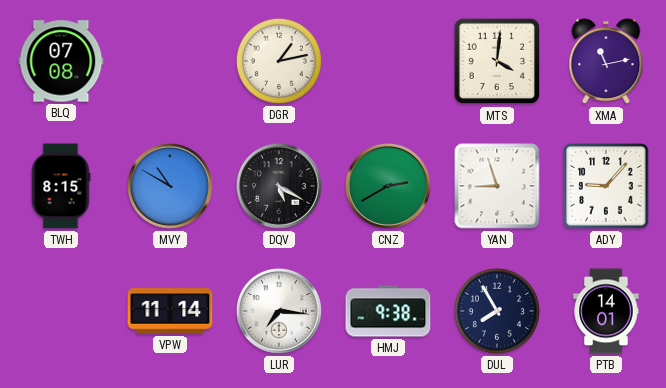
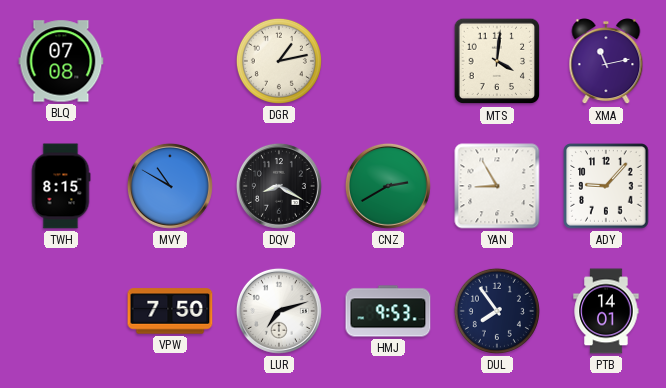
DQV: 5:20 -> 8:20 (279, 186)
YAN: 8:57 -> 8:55 (497, 186)
VPW: 11:14 -> 7:50 (170, 311)
LUR: 7:16 -> 7:12 (279, 311)
HMJ: 9:38 -> 9:53 (388, 311)
DUL: 7:55 -> 7:54 (497, 311)
